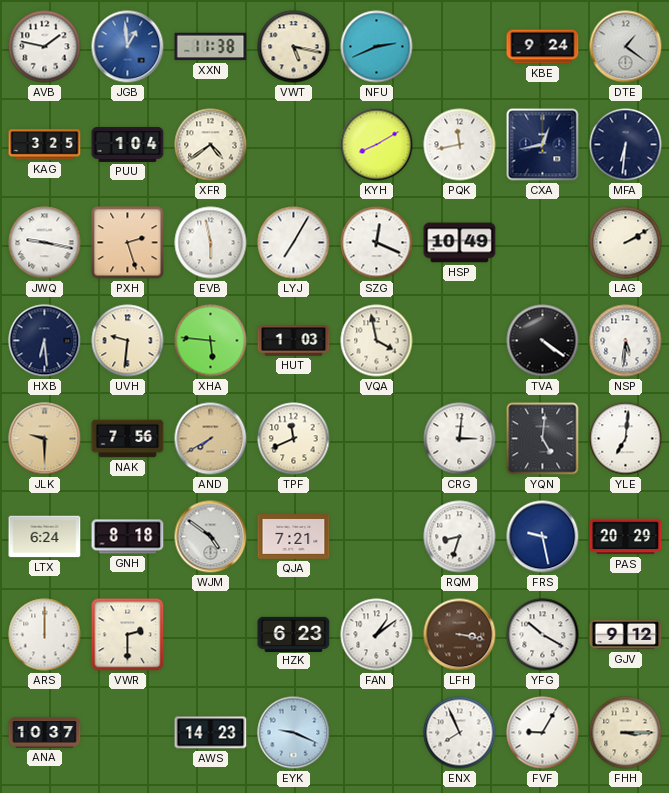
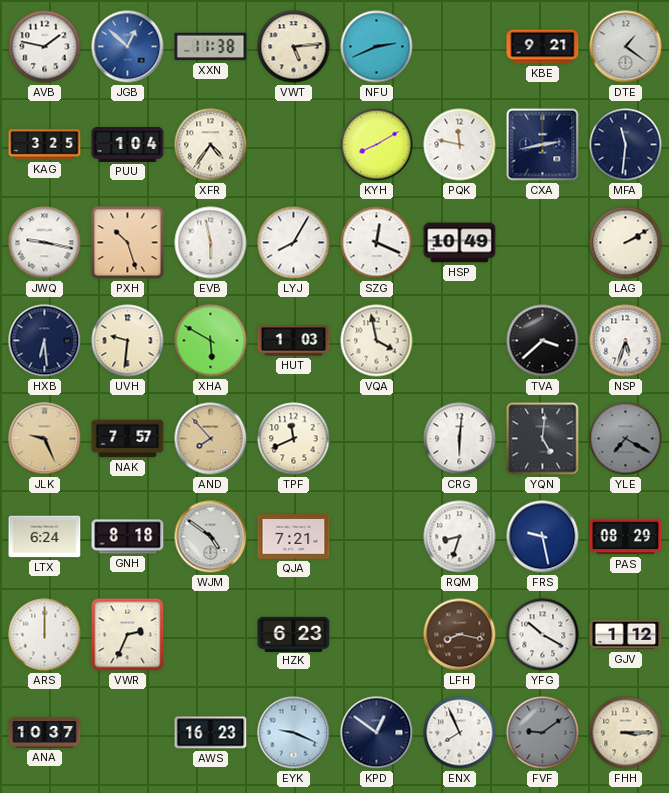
JGB: 12:59 -> 12:52 (128, 47)
VWT: 5:17 -> 5:14 (294, 47)
KBE: 9:24 -> 9:21 (543, 47)
XFR: 4:39 -> 4:36 (211, 145)
PQK: 11:43 -> 11:47 (460, 145)
CXA: 12:43 -> 2:43 (543, 145)
MFA: 6:31 -> 11:31 (626, 145)
PXH: 2:27 -> 10:27 (128, 243)
LYJ: 7:05 -> 8:05 (294, 243)
XHA: 5:46 -> 5:50 (211, 341)
TVA: 4:21 -> 3:38 (543, 341)
NSP: 5:31 -> 5:33 (626, 341)
JLK: 9:30 -> 9:26 (45, 439)
NAK: 7:56 -> 7:57 (128, 439)
AND: 7:40 -> 7:53 (211, 439)
CRG: 3:01 -> 6:01 (460, 439)
YLE: 7:01 -> 7:20 (626, 439)
YLE dial: white -> grey (626, 439)
PAS: 20:29 -> 08:29 (626, 537)
VWR: 2:30 -> 2:34 (128, 635)
FAN: 1:09 -> none (377, 635)
LFH: 3:17 -> 8:17 (460, 635)
GJV: 9:12 -> 1:12 (626, 635)
AWS: 14:23 -> 16:23 (211, 733)
KPD: none -> 12:51 (377, 733)
FVF: 9:05 -> 9:09 (543, 733)
FVF dial: white -> grey (543, 733)
